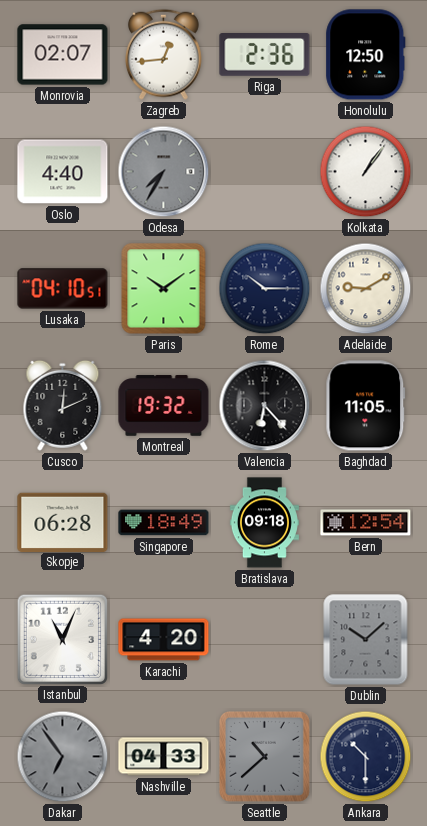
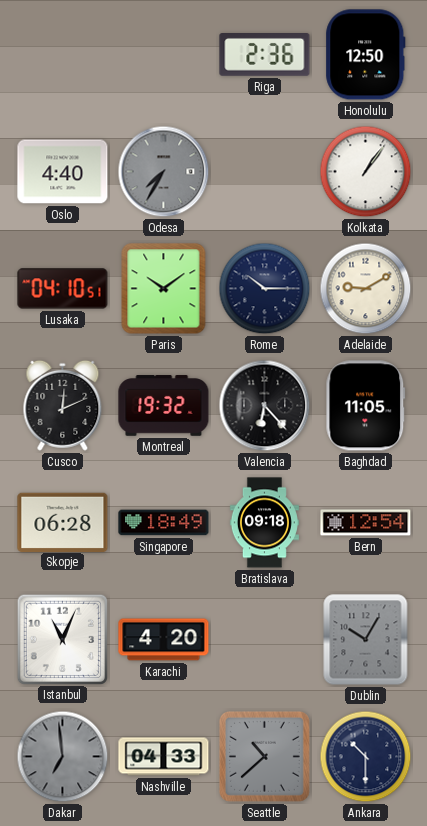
Monrovia: 02:07 -> none (63, 55)
Zagreb: 12:44 -> none (164, 54)
Dublin: 10:08 -> 10:05 (366, 640)
Dakar: 6:54 -> 6:59 (63, 757)
